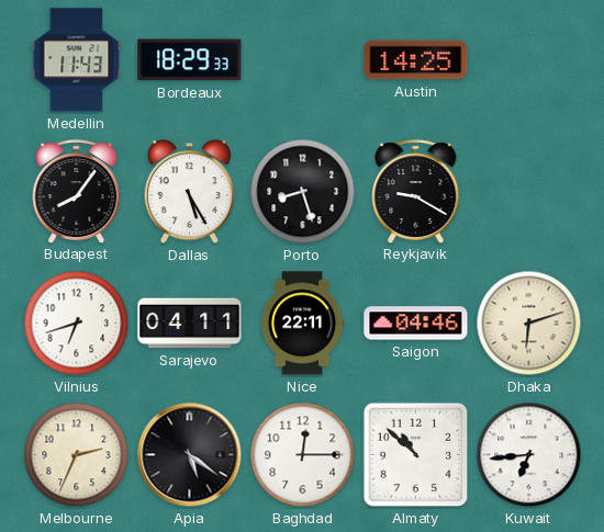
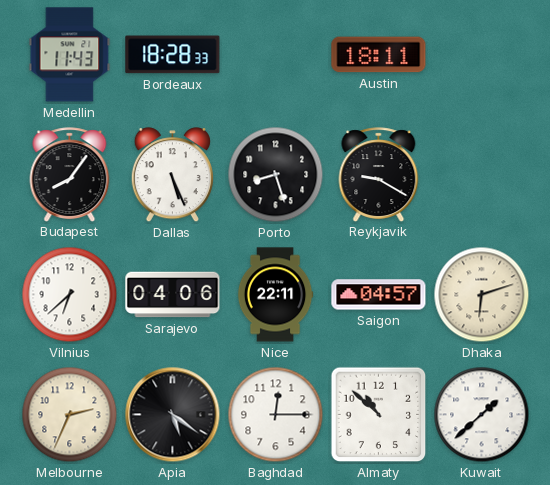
Bordeaux: 18:29 -> 18:28 (173, 55)
Austin: 14:25 -> 18:11 (379, 55)
Dallas: 5:25 -> 5:26 (172, 175)
Vilnius: 6:42 -> 6:38 (70, 295)
Sarajevo: 04:11 -> 04:06 (173, 295)
Saigon: 04:46 -> 04:57 (379, 295)
Kuwait: 6:44 -> 1:38 (482, 415)
